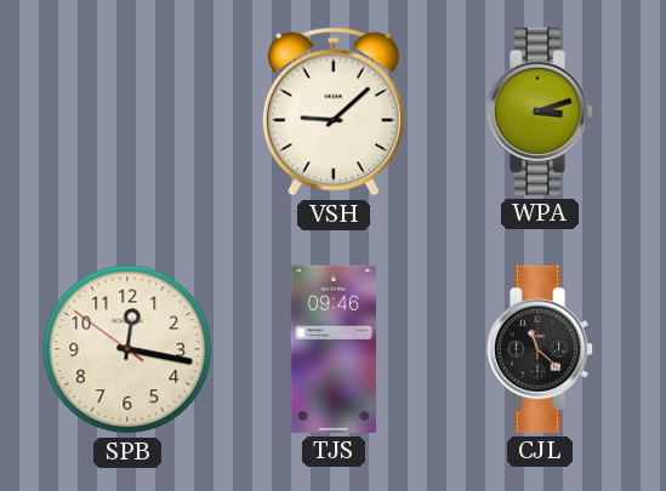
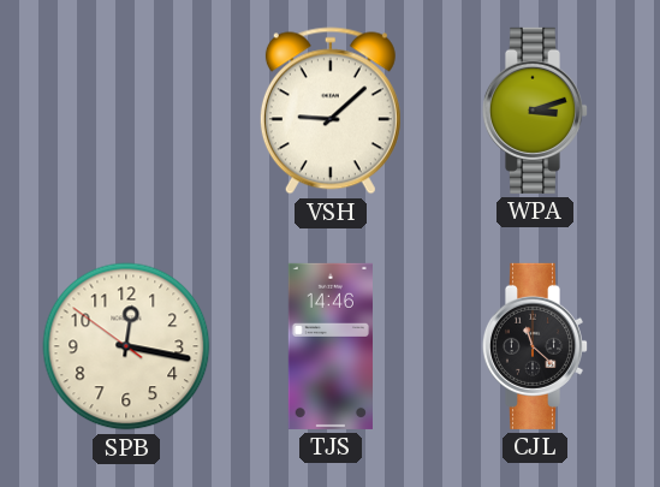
TJS: 09:46 -> 14:46 (329, 346)
